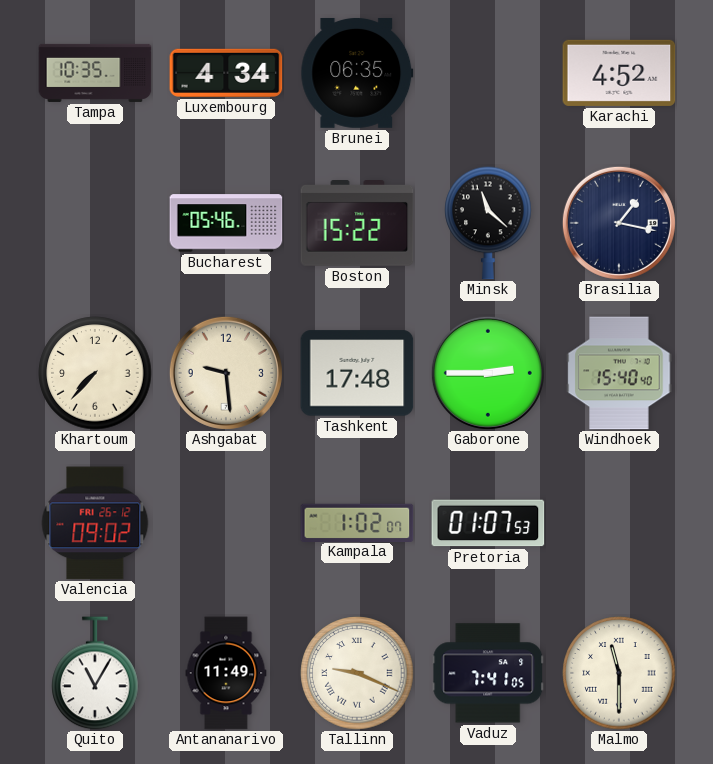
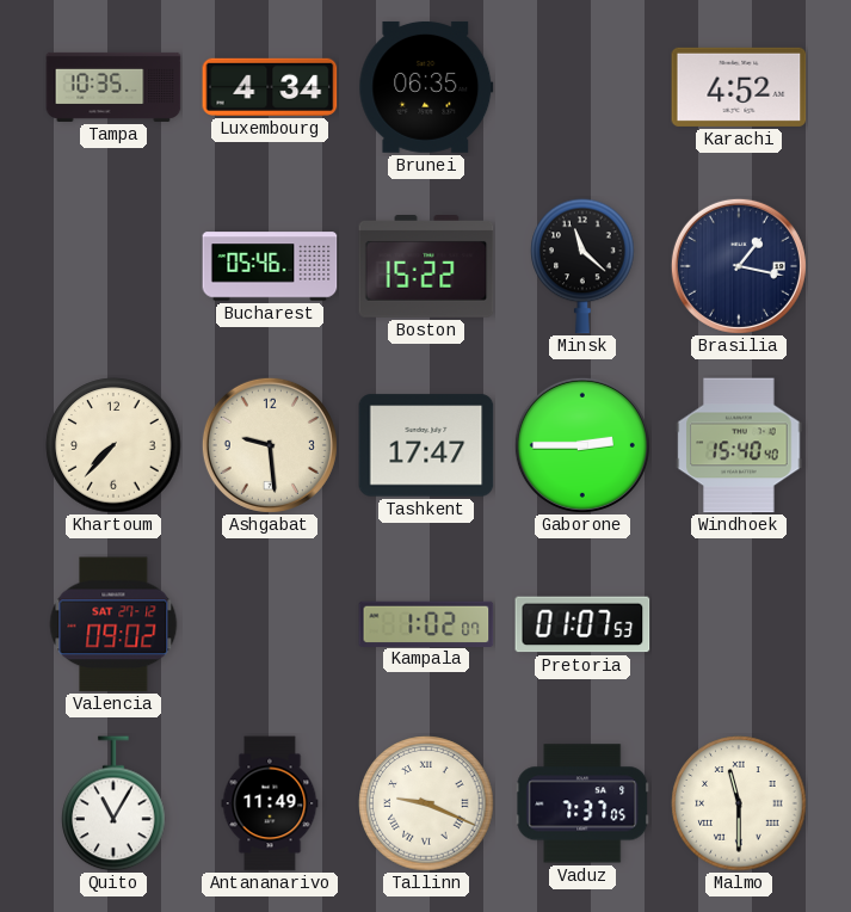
Tashkent: 17:48 -> 17:47 (426, 445)
Valencia date: FRI 26-12 -> SAT 27-12 (113, 624)
Vaduz: 7:41 -> 7:37 (582, 803)
